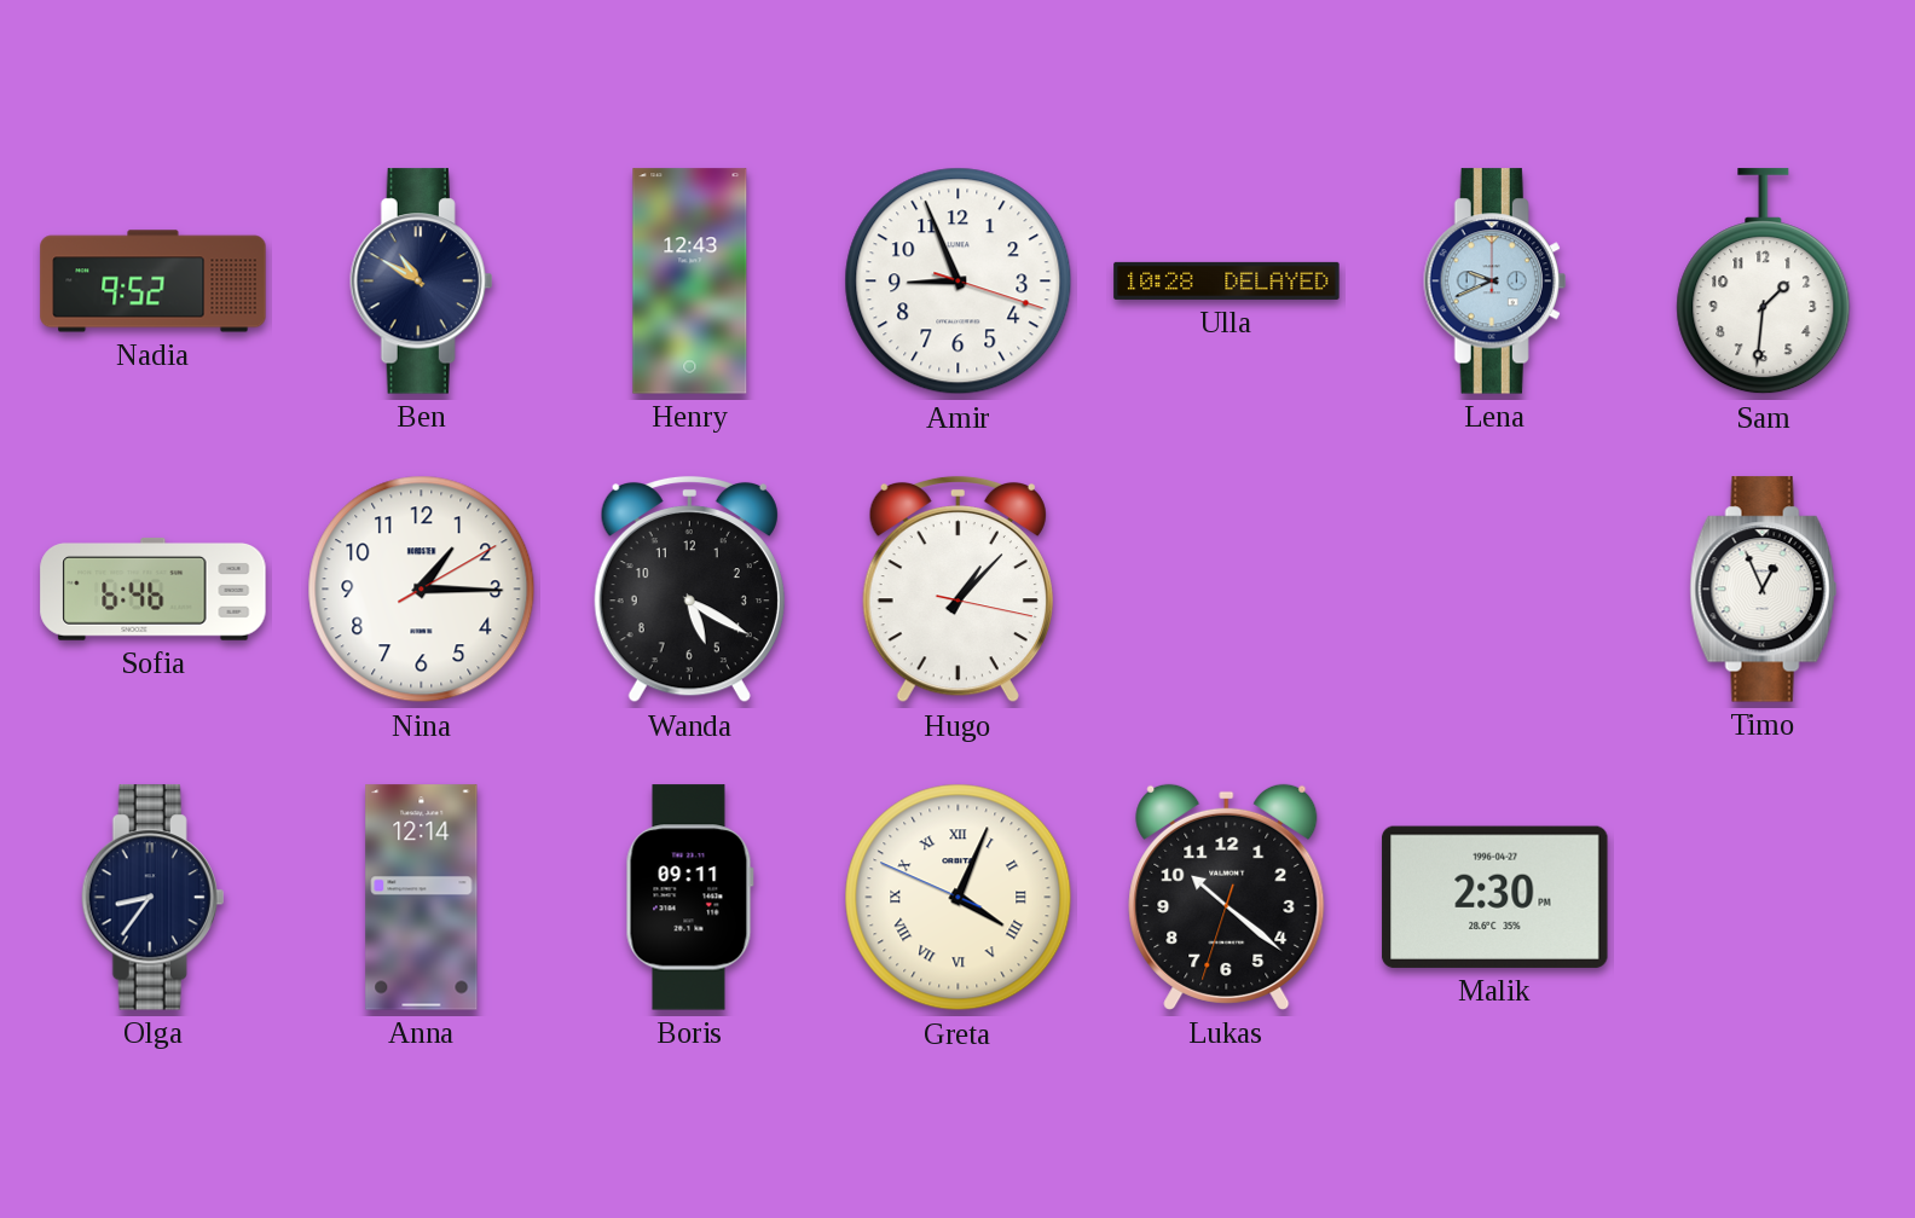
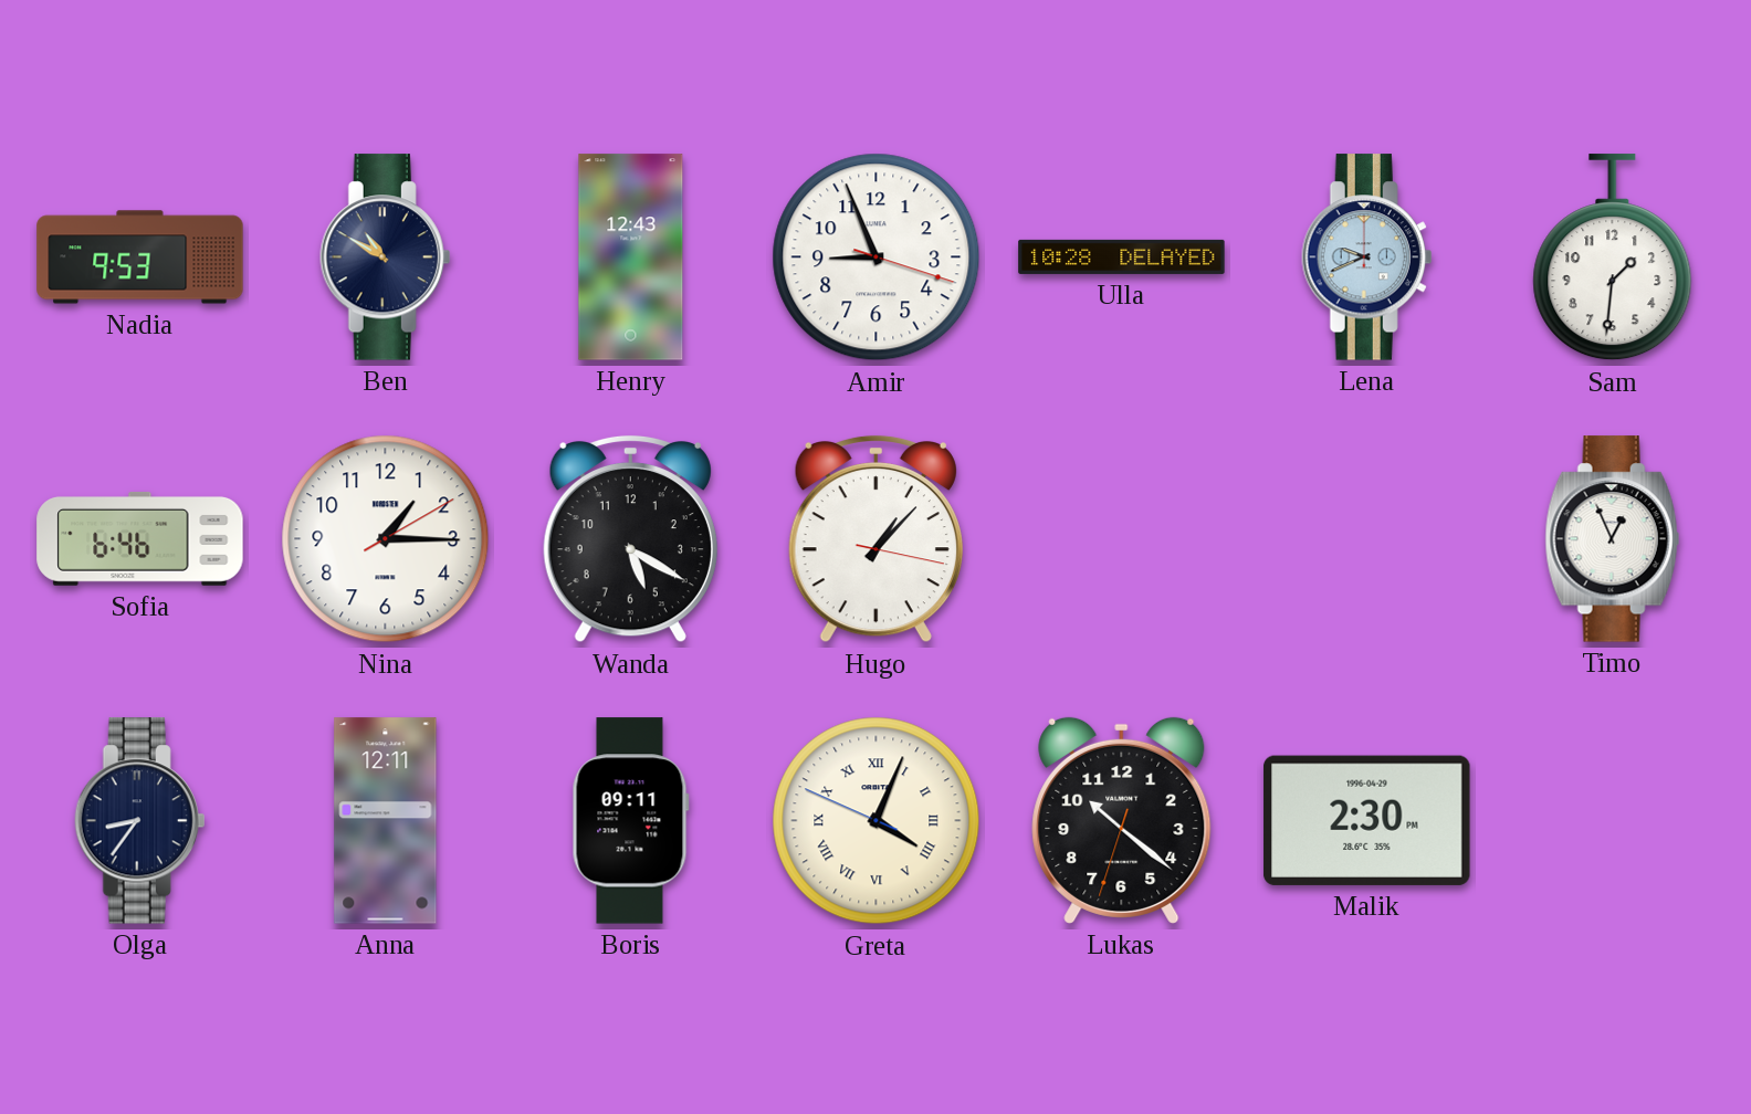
Nadia: 9:52 -> 9:53 (140, 258)
Anna: 12:14 -> 12:11 (386, 821)
Malik date: 1996-04-27 -> 1996-04-29 (1367, 820)
